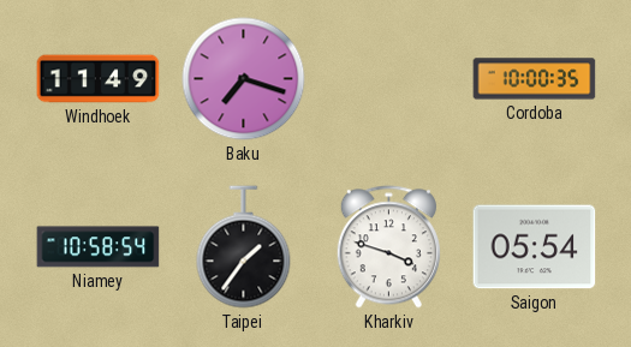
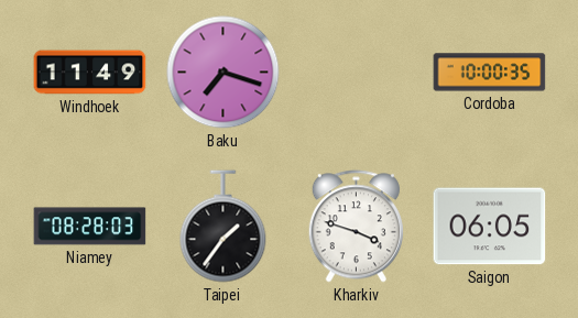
Niamey: 10:58 -> 08:28 (90, 227)
Saigon: 05:54 -> 06:05 (490, 227)
